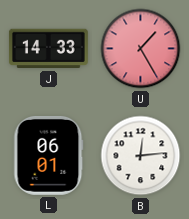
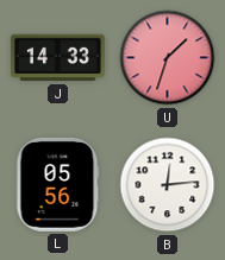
U: 1:25 -> 1:33 (168, 58)
L: 06:01 -> 05:56 (58, 184)
